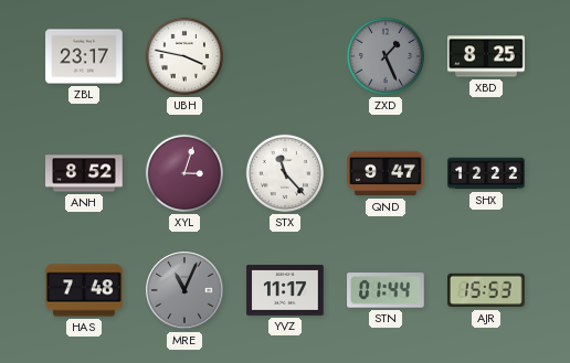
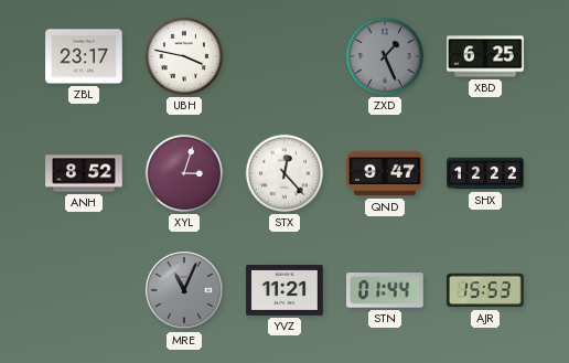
XBD: 8:25 -> 6:25 (485, 56)
STX: 11:23 -> 12:23 (284, 173)
HAS: 7:48 -> none (84, 290)
YVZ: 11:17 -> 11:21 (284, 290)
